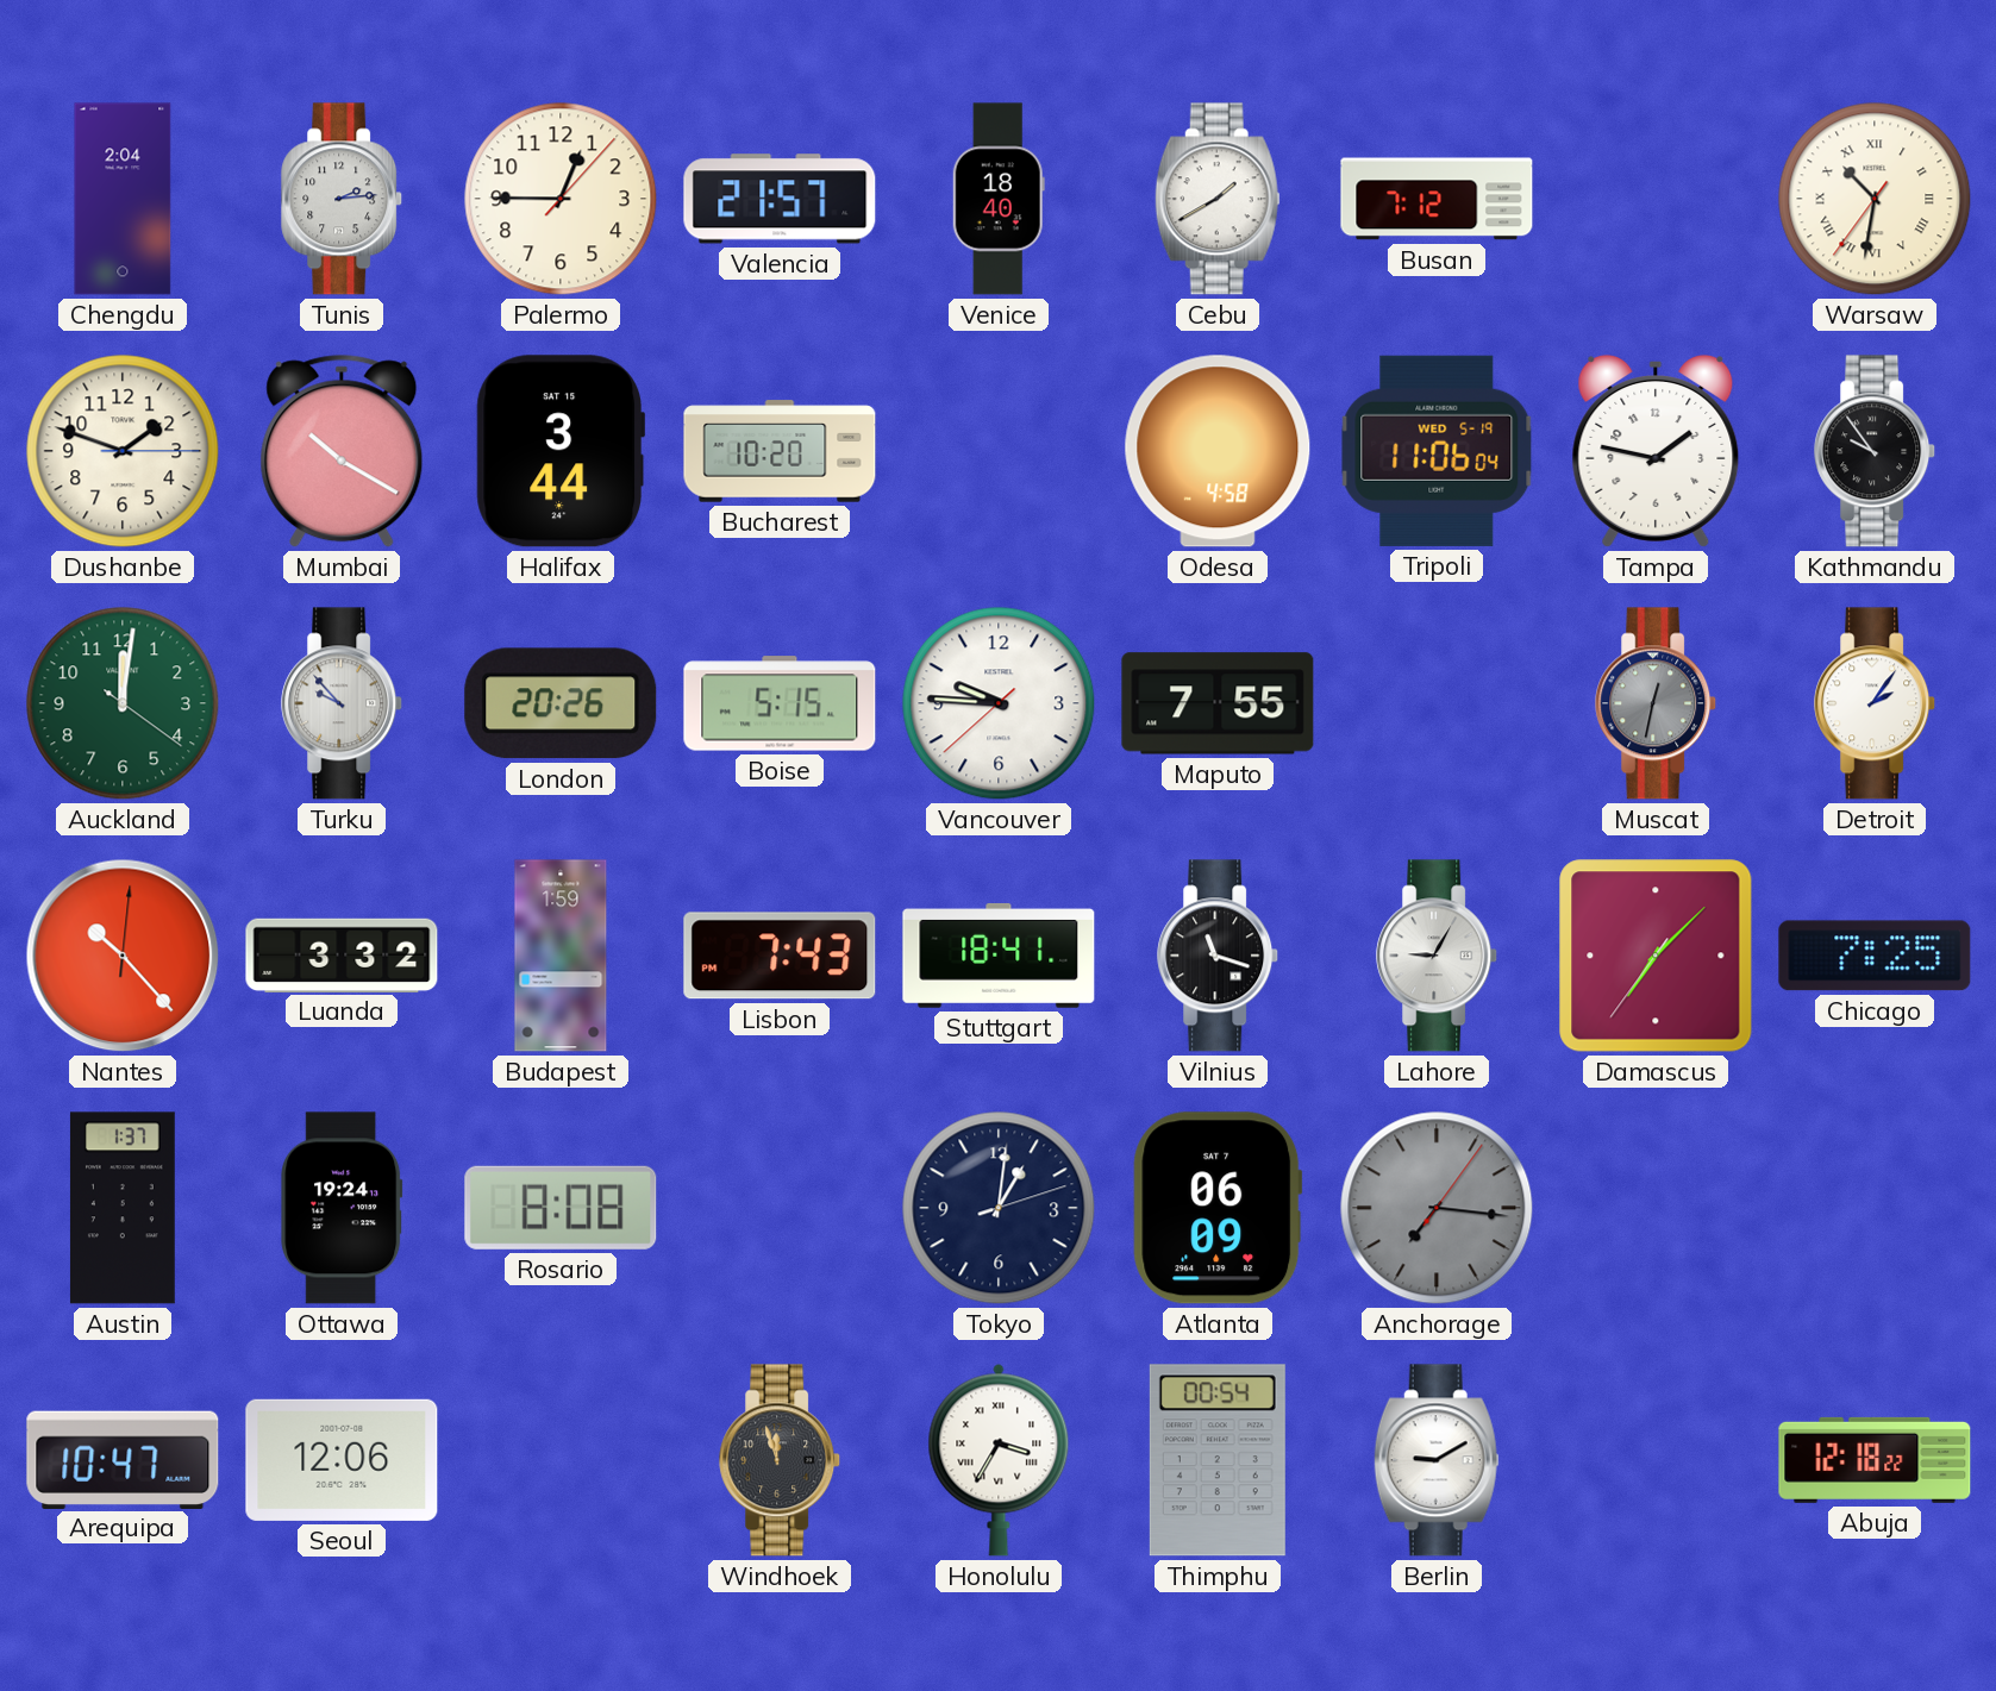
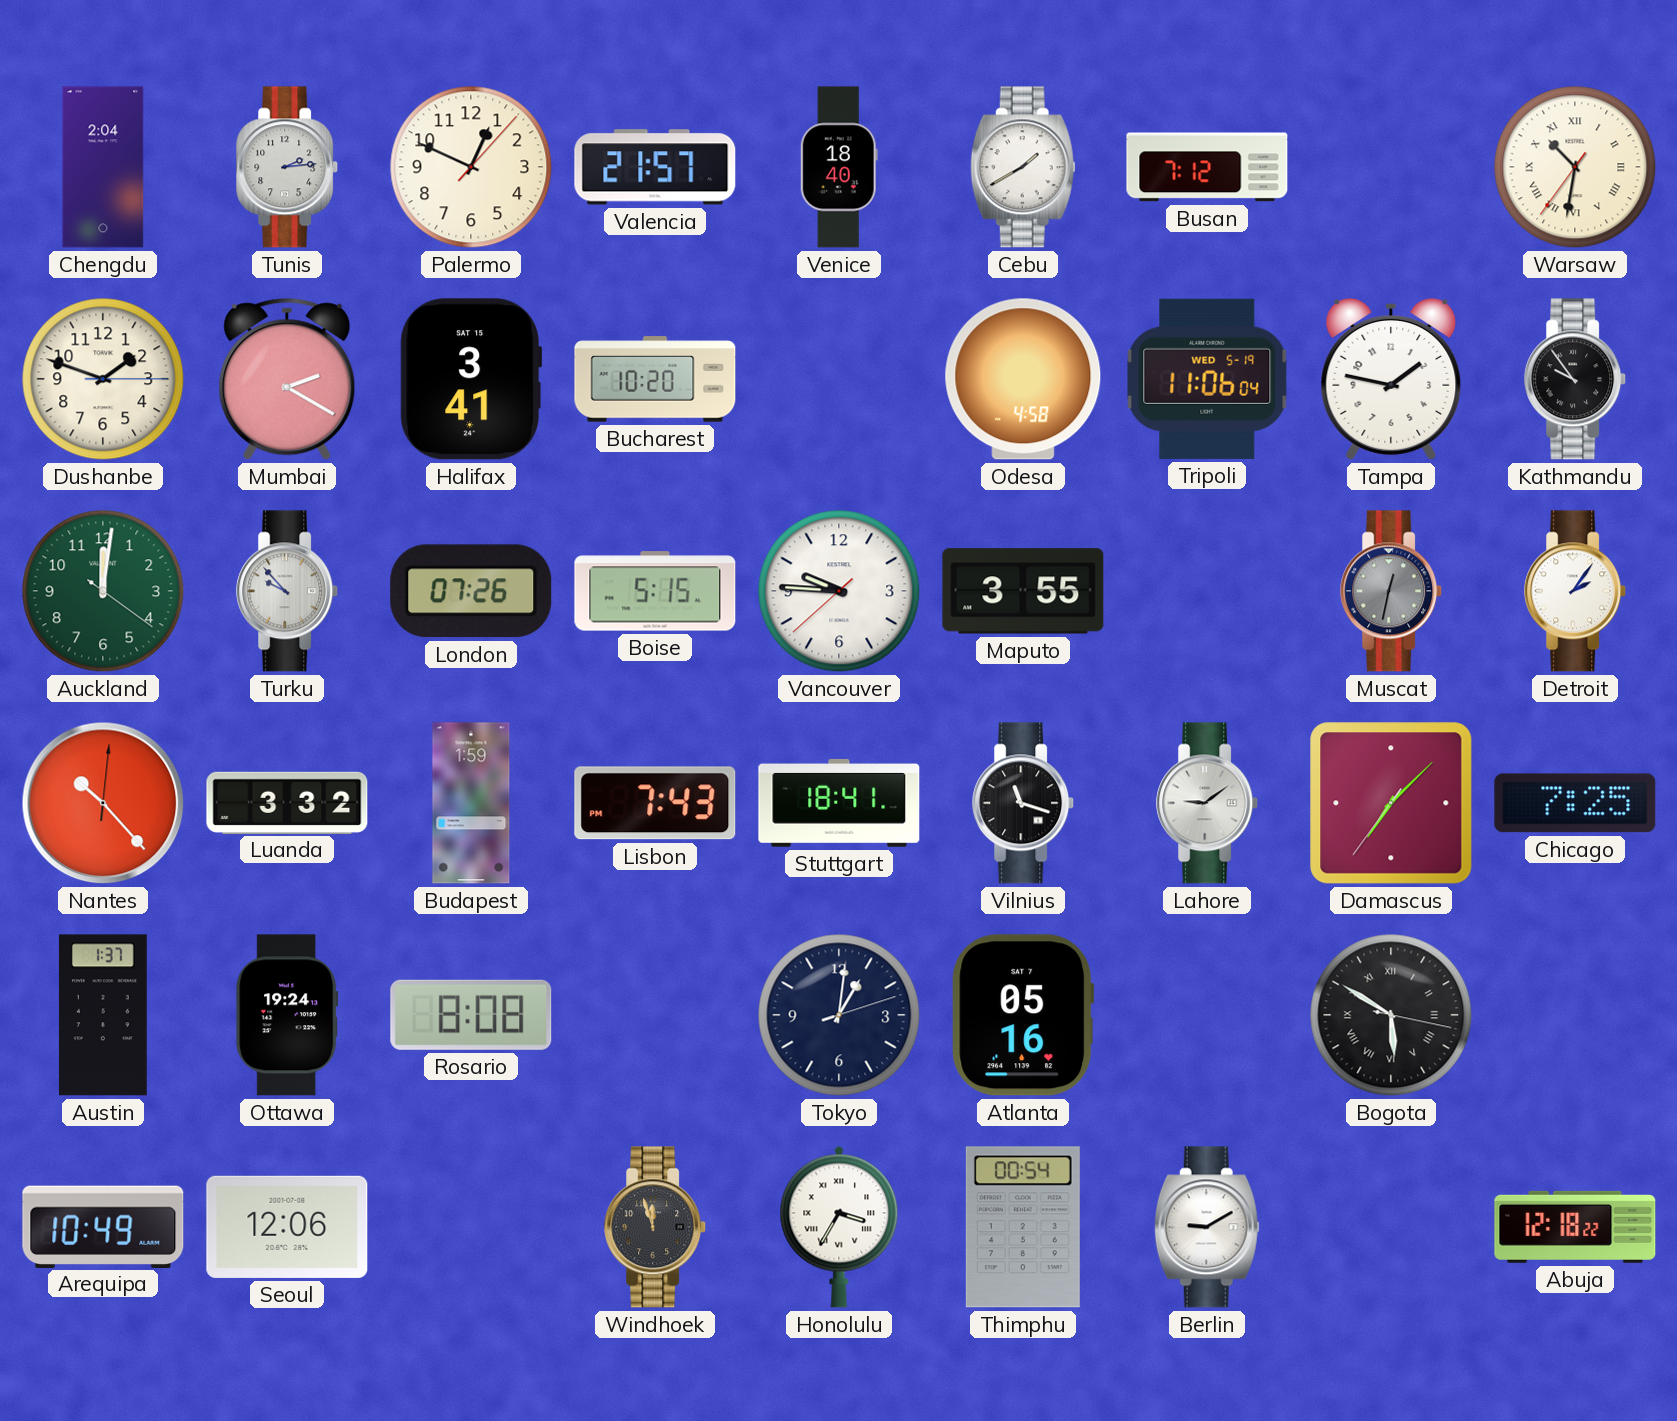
Palermo: 12:45 -> 12:49 (471, 167)
Mumbai: 10:20 -> 2:20 (287, 379)
Halifax: 3:44 -> 3:41 (471, 379)
London: 20:26 -> 07:26 (471, 591)
Maputo: 7:55 -> 3:55 (1023, 591)
Lahore: 9:05 -> 9:09 (1208, 803)
Atlanta: 06:09 -> 05:16 (1023, 1015)
Anchorage: 7:16 -> none (1437, 1208)
Bogota: none -> 5:50 (1391, 1015)
Arequipa: 10:47 -> 10:49 (103, 1226)
